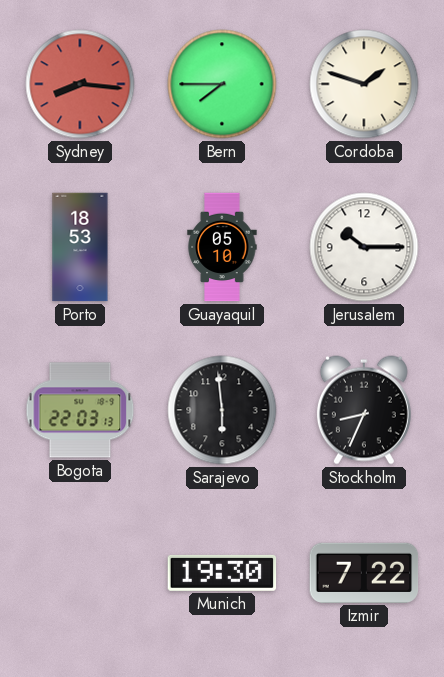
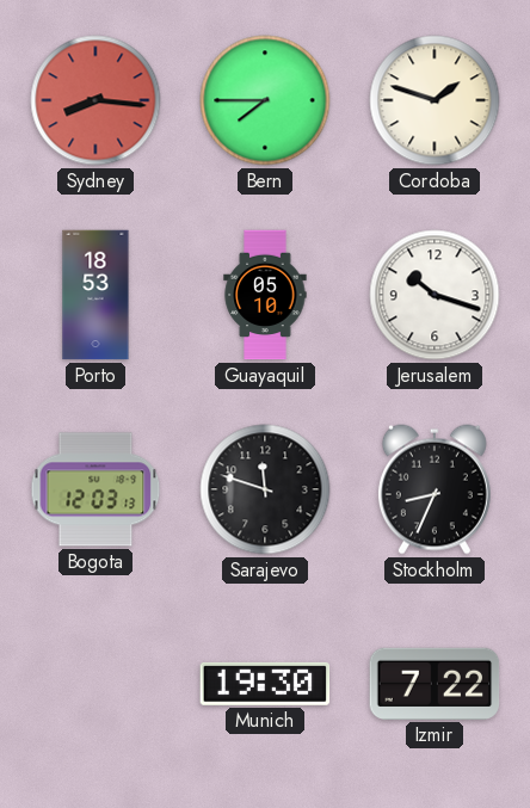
Jerusalem: 10:15 -> 10:18 (435, 295)
Bogota: 22:03 -> 12:03 (95, 489)
Sarajevo: 5:59 -> 11:48 (265, 489)
